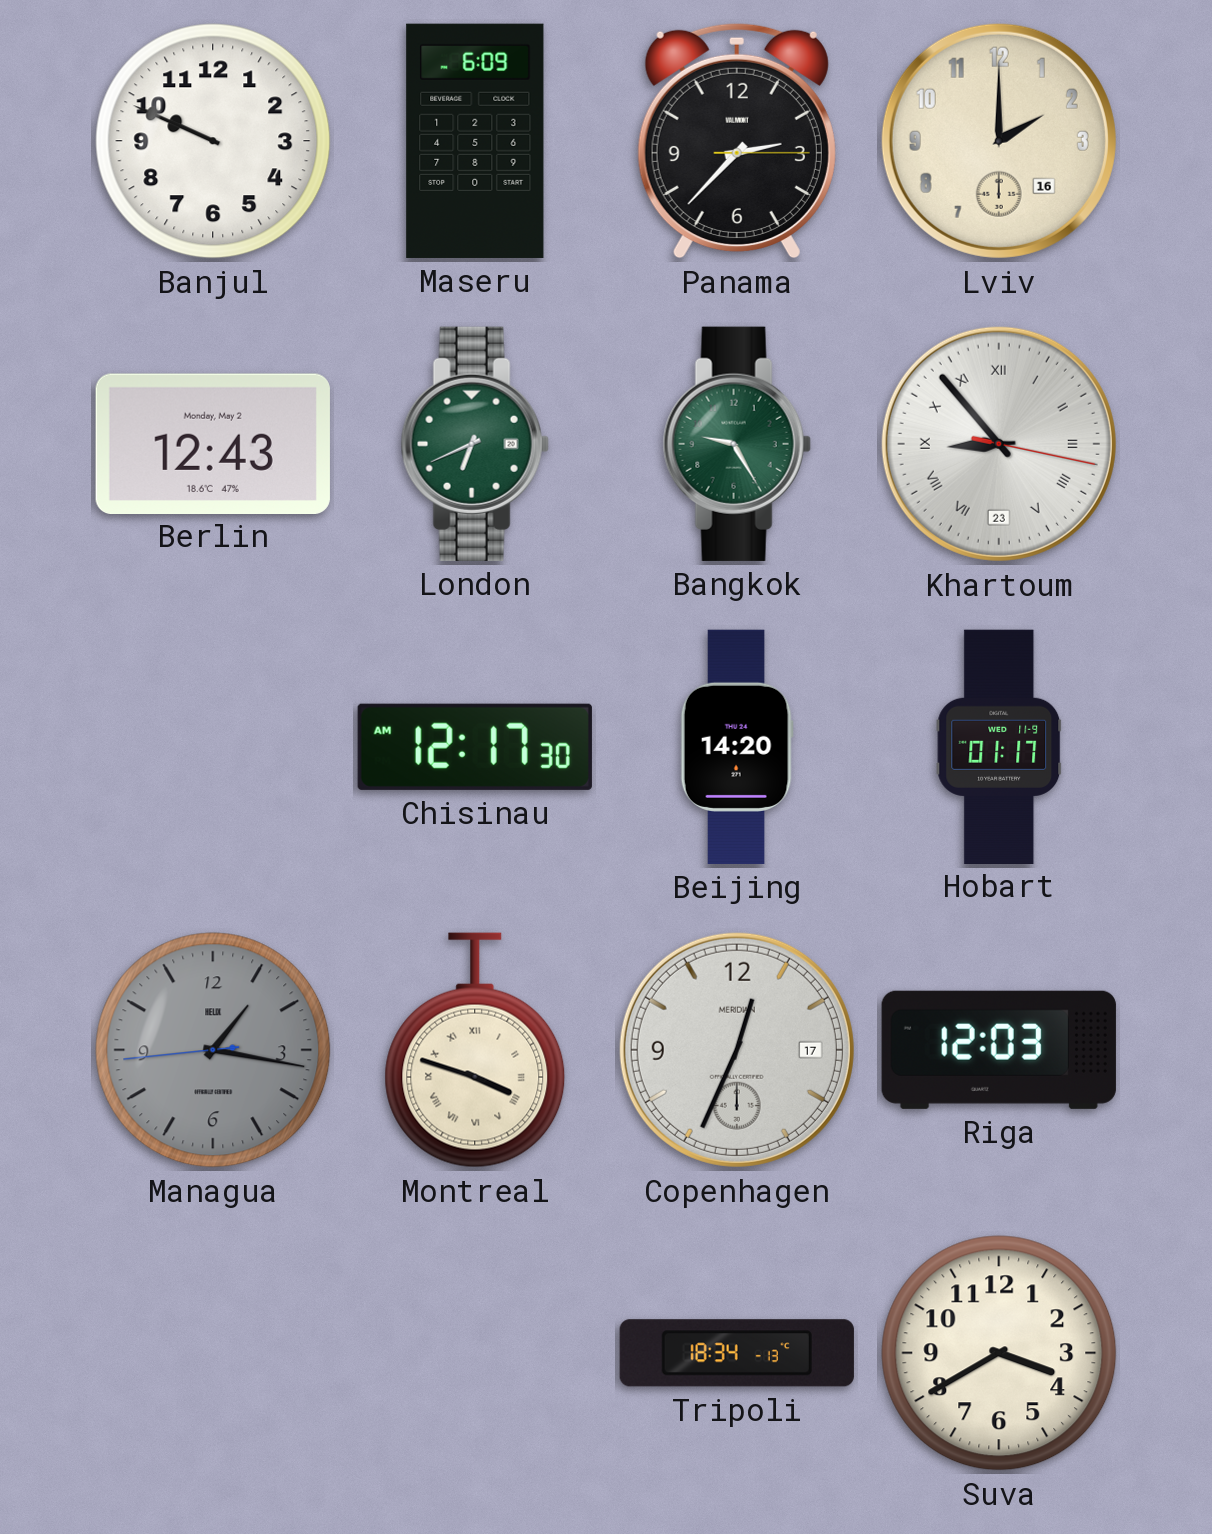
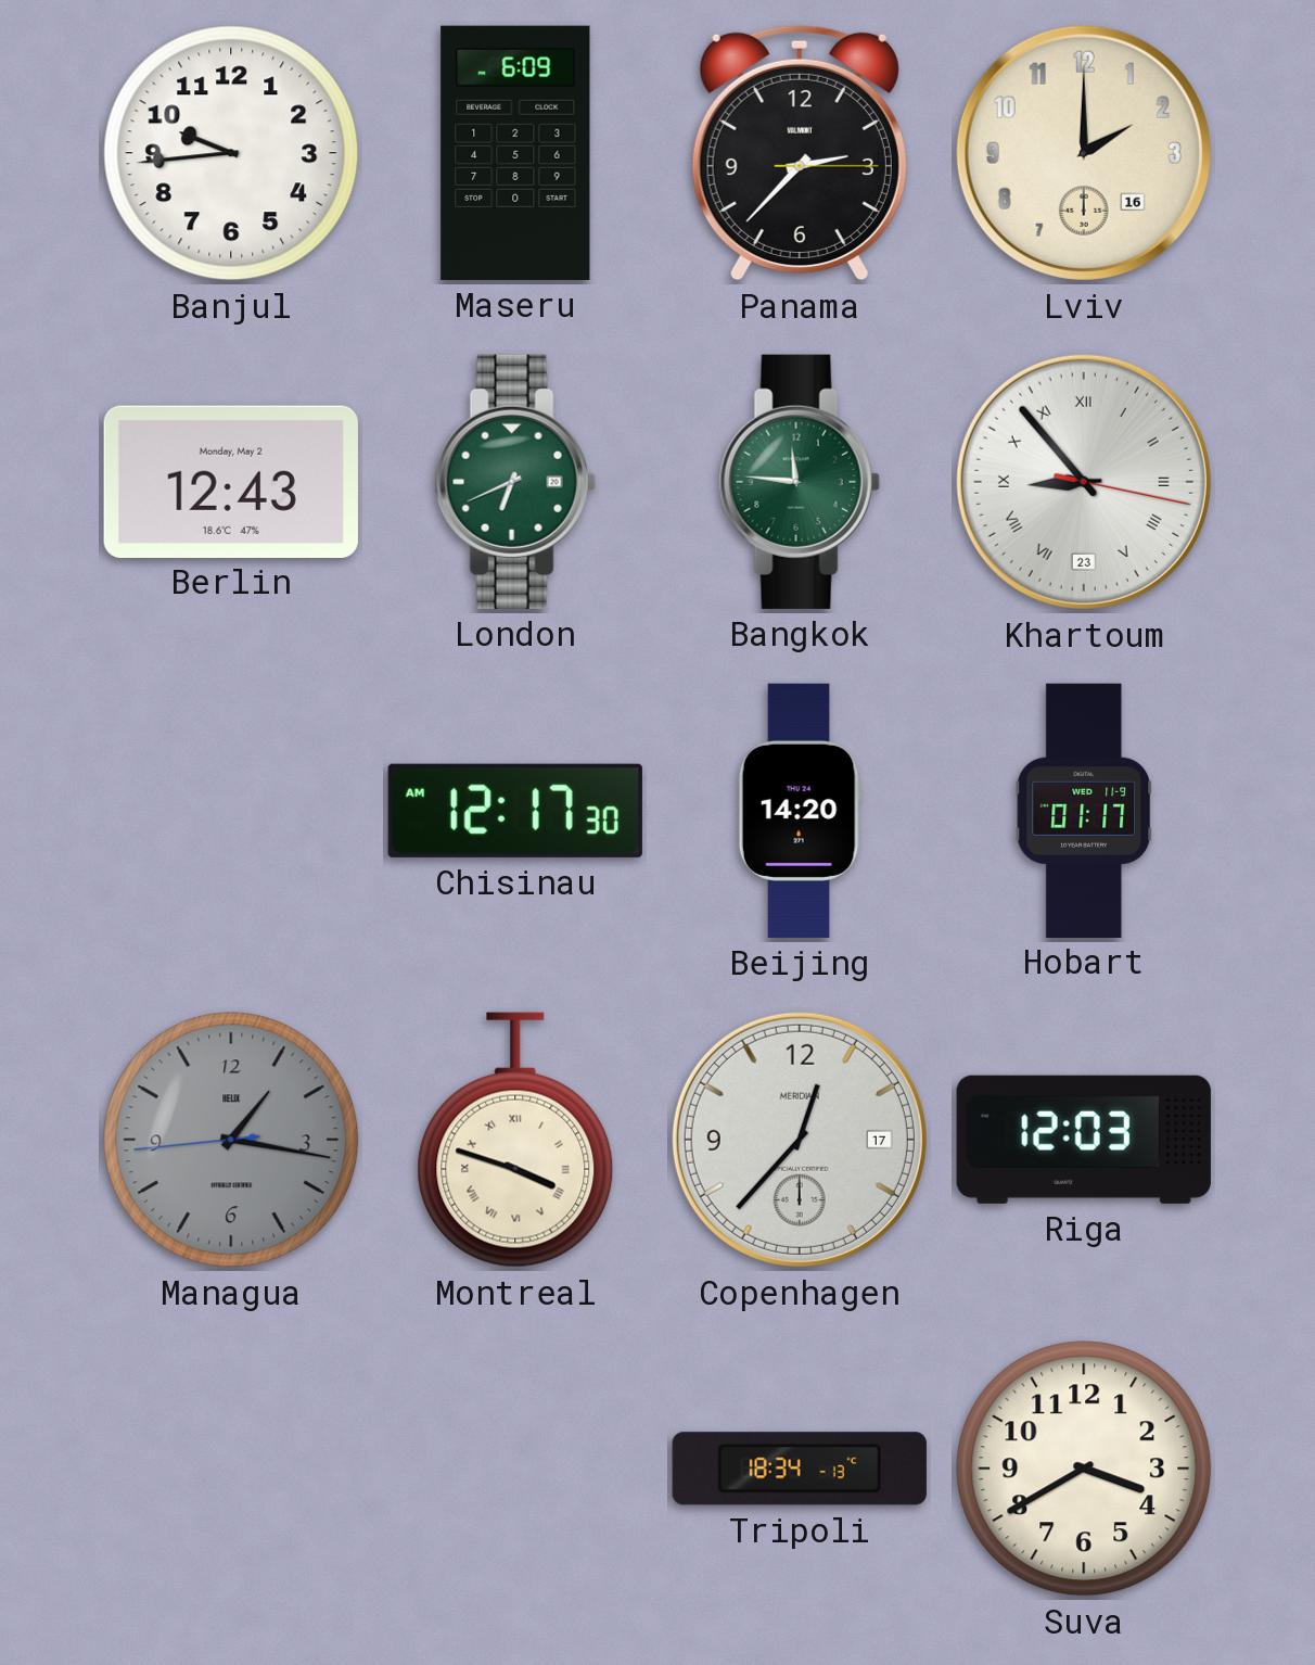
Banjul: 9:49 -> 9:44 (231, 153)
Bangkok: 9:25 -> 11:46 (800, 482)
Copenhagen: 12:34 -> 12:37 (800, 1140)
